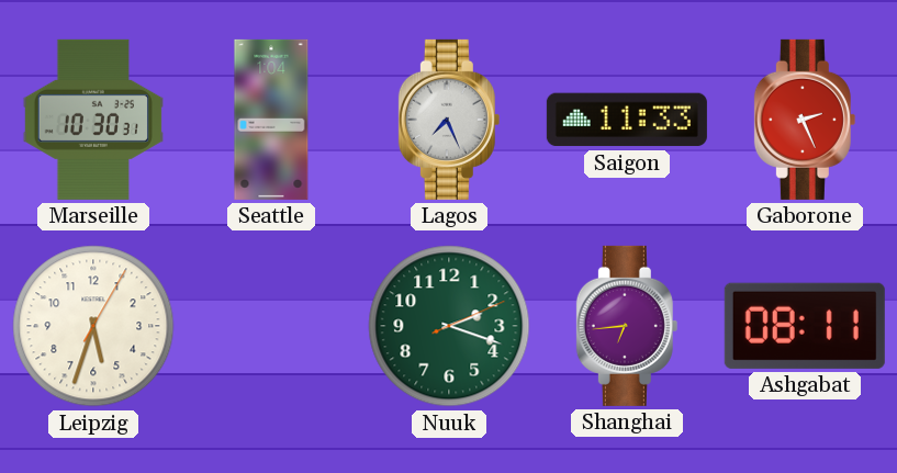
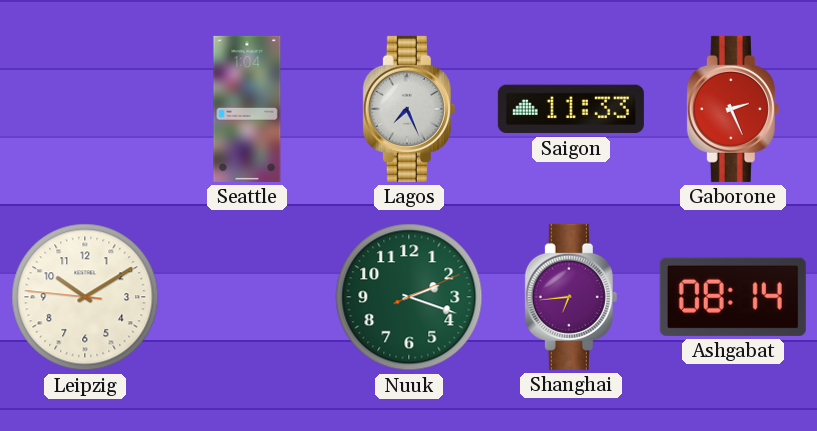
Marseille: 10:30 -> none (92, 120)
Leipzig: 5:33 -> 10:09 (85, 297)
Ashgabat: 08:11 -> 08:14 (733, 297)
